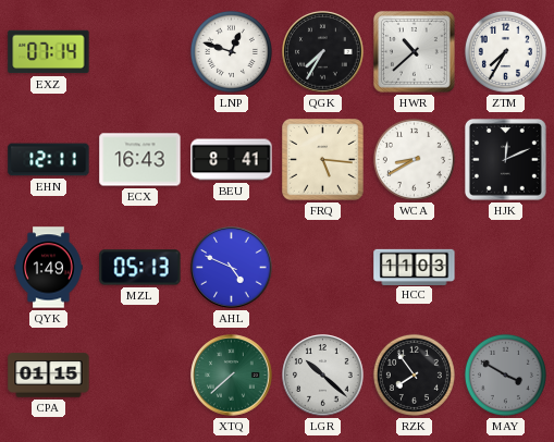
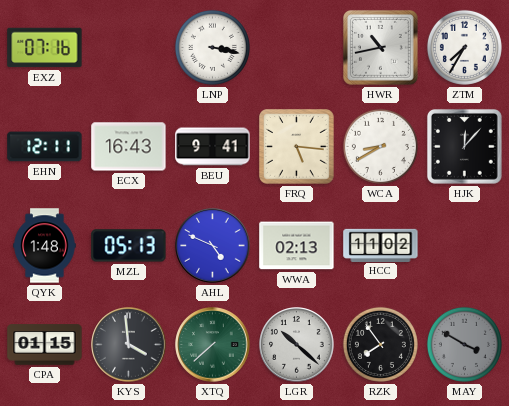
EXZ: 07:14 -> 07:16 (45, 48)
LNP: 12:48 -> 3:17 (212, 47)
QGK: 7:35 -> none (323, 52)
HWR: 10:38 -> 10:43 (380, 47)
BEU: 8:41 -> 9:41 (213, 147)
HJK: 12:11 -> 12:07 (464, 146)
QYK: 1:49 -> 1:48 (45, 246)
WWA: none -> 02:13 (297, 246)
HCC: 11:03 -> 11:02 (381, 245)
KYS: none -> 3:59 (129, 345)
